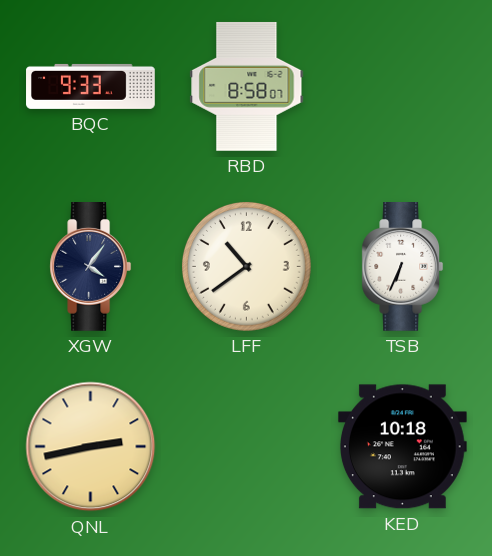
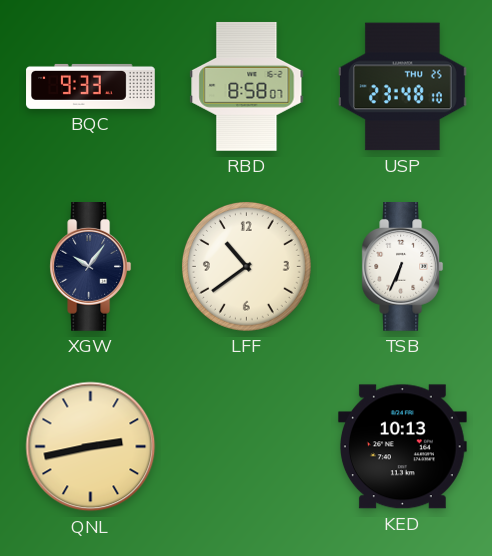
USP: none -> 23:48 (403, 87)
XGW: 4:06 -> 10:06 (91, 267)
KED: 10:18 -> 10:13 (402, 447)
